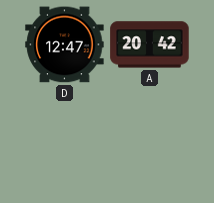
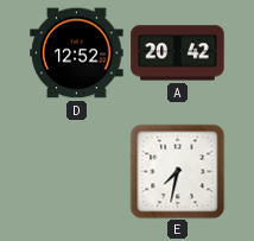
D: 12:47 -> 12:52 (77, 53)
E: none -> 7:32 (177, 171)
